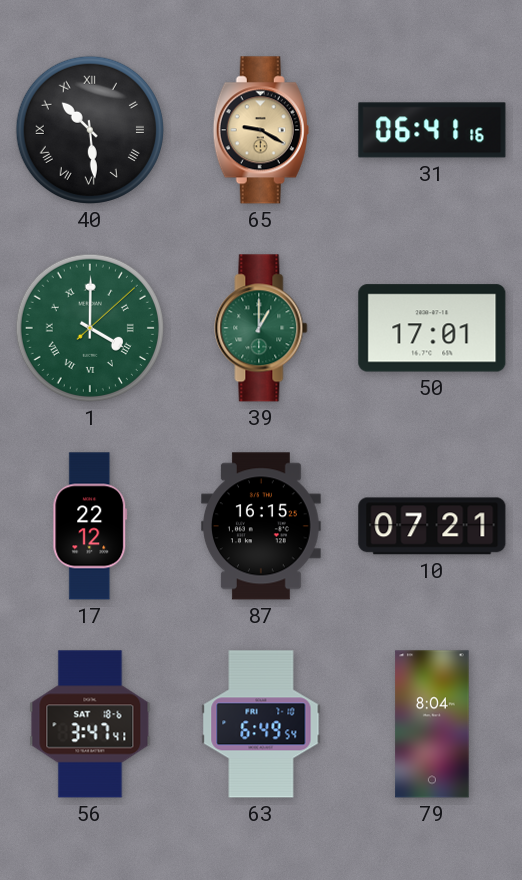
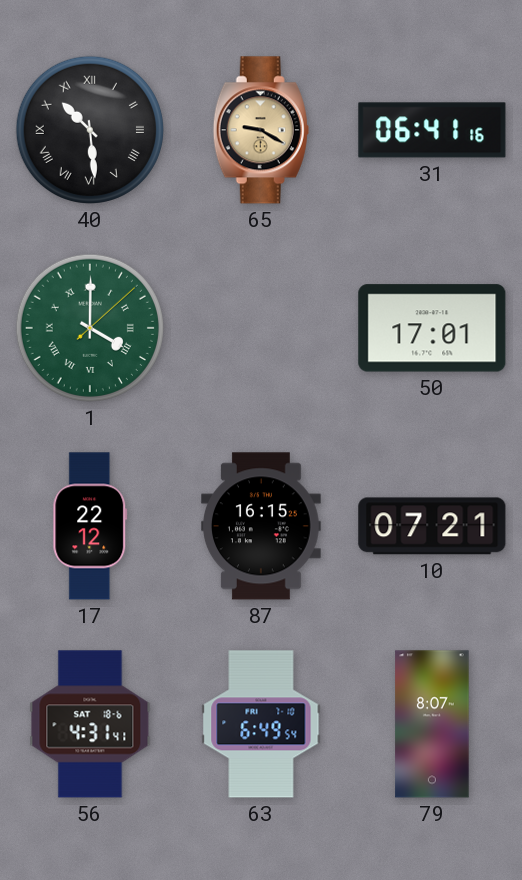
39: 1:00 -> none (261, 328)
56: 3:47 -> 4:31 (90, 724)
79: 8:04 -> 8:07 (432, 724)
